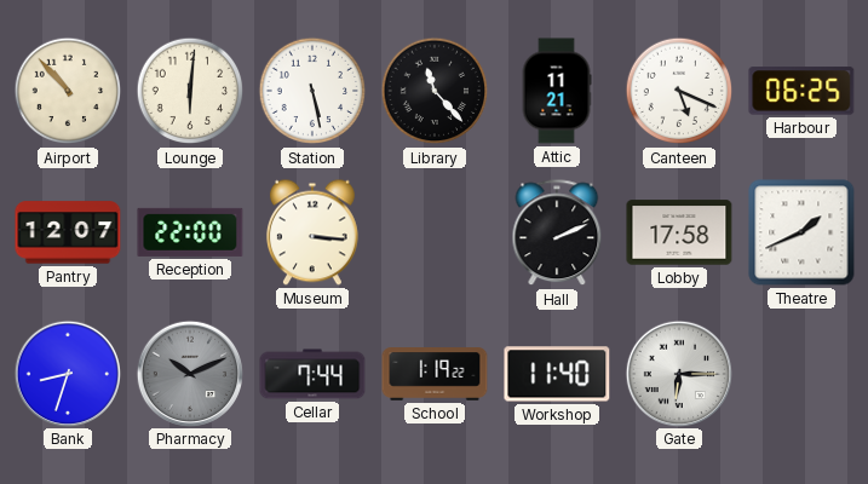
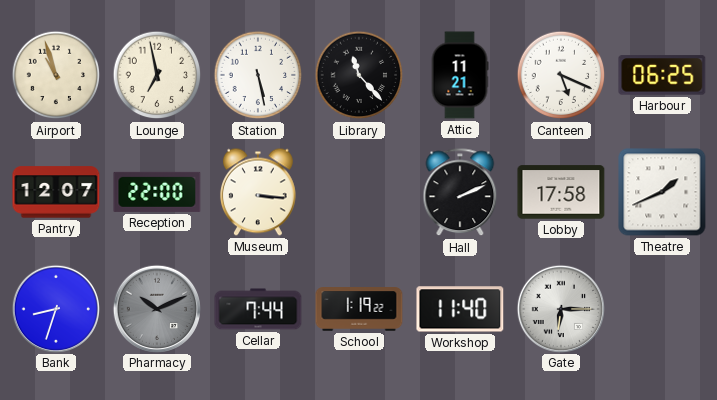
Airport: 10:53 -> 10:57 (56, 75)
Lounge: 6:01 -> 6:58 (157, 75)
